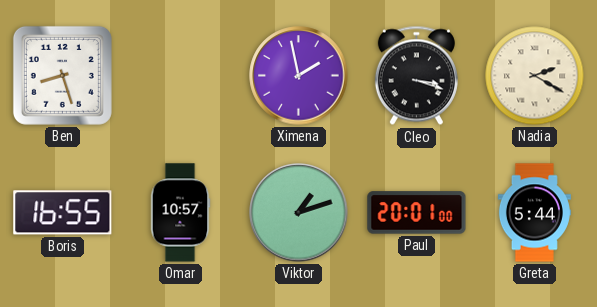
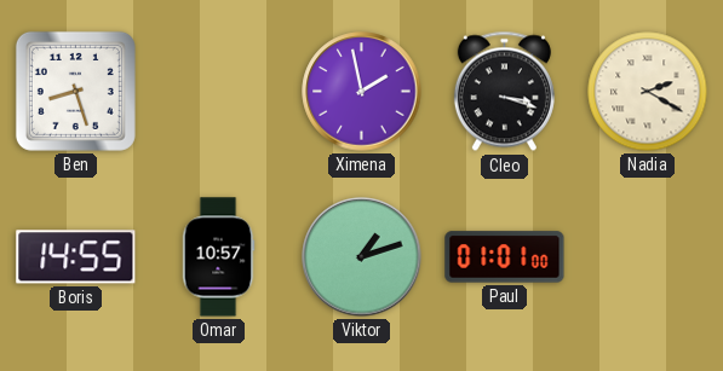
Boris: 16:55 -> 14:55 (76, 257)
Paul: 20:01 -> 01:01 (505, 257)
Greta: 5:44 -> none (534, 213)
